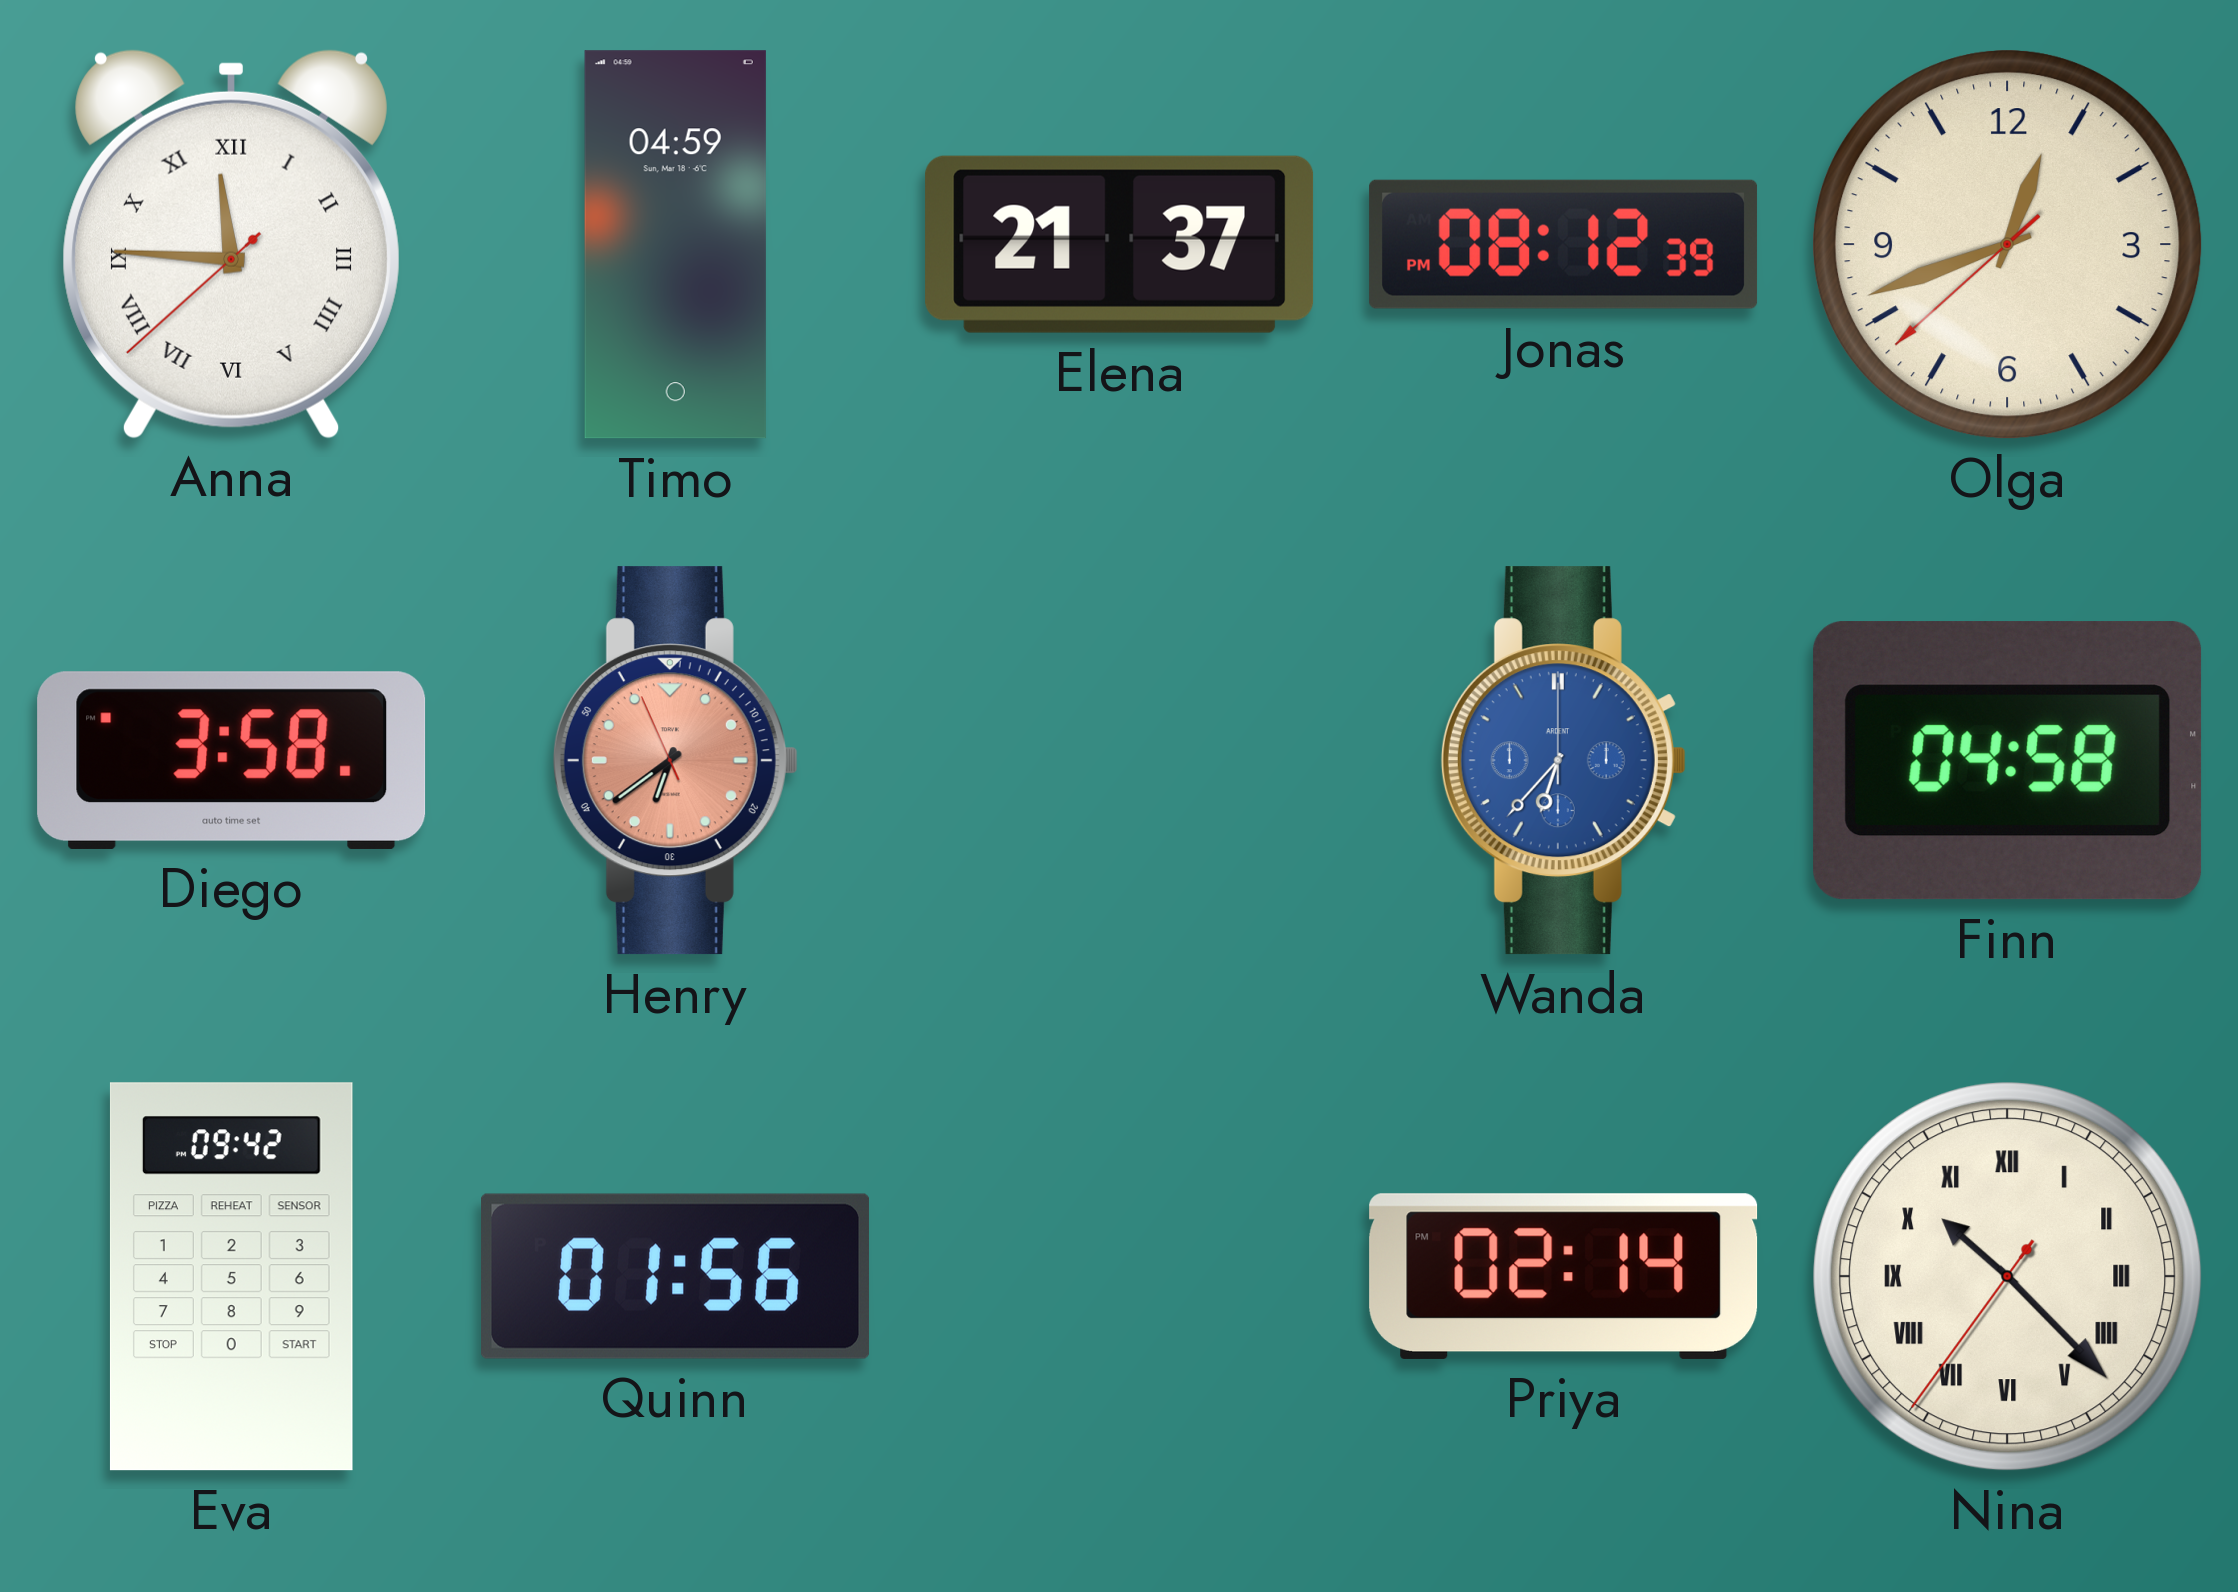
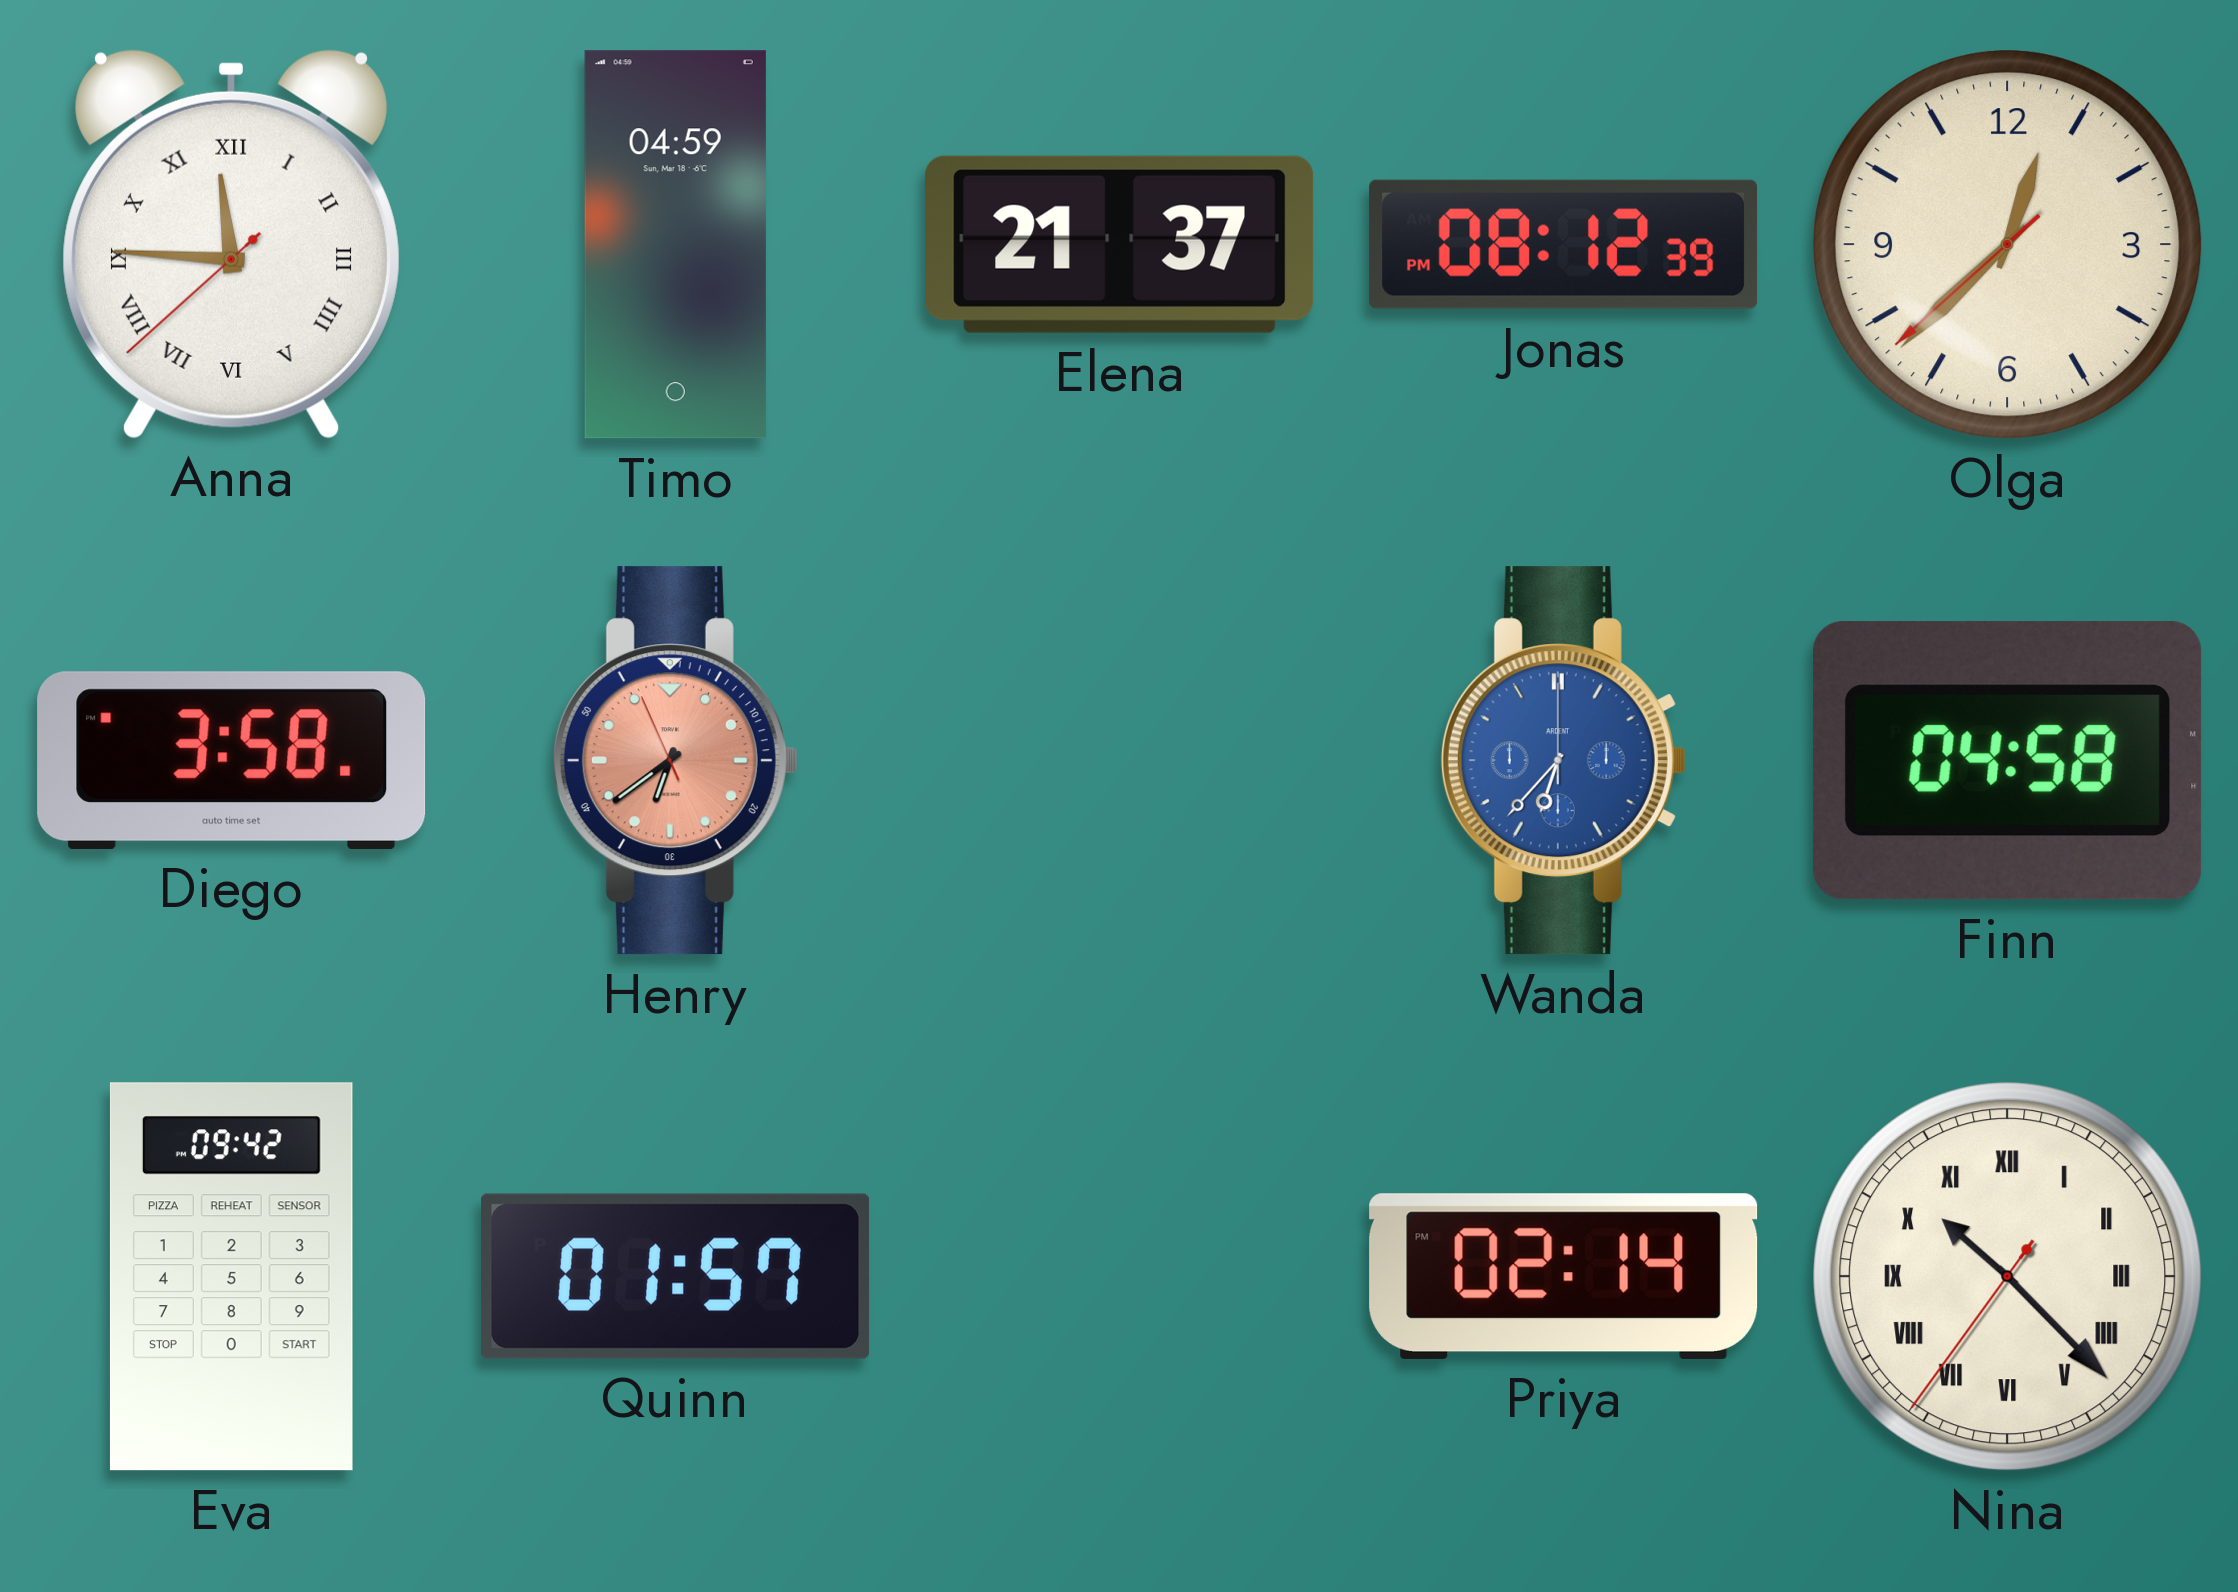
Olga: 12:41 -> 12:37 (2008, 245)
Quinn: 01:56 -> 01:57 (675, 1276)
